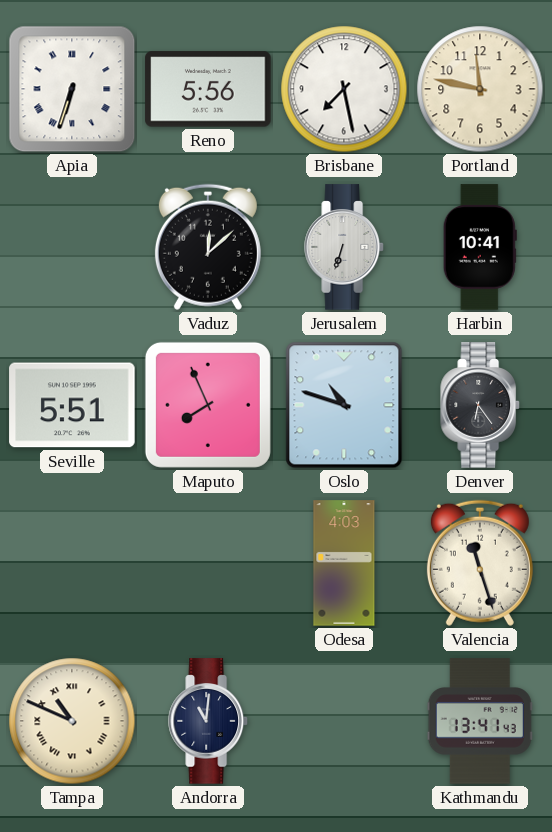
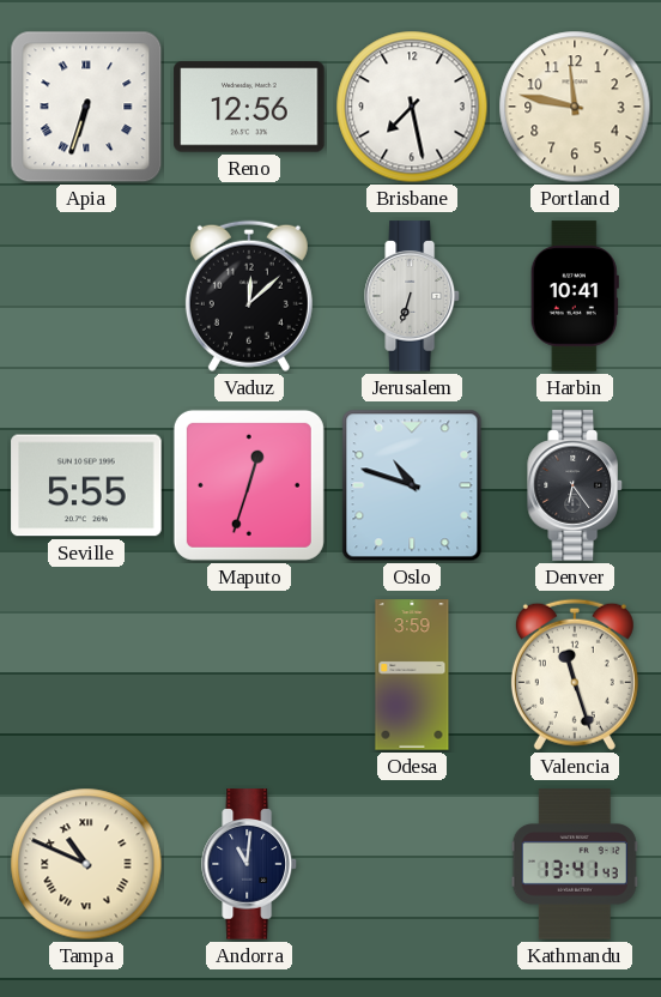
Reno: 5:56 -> 12:56 (249, 107)
Seville: 5:51 -> 5:55 (86, 485)
Maputo: 7:56 -> 12:33 (249, 485)
Odesa: 4:03 -> 3:59 (412, 675)
